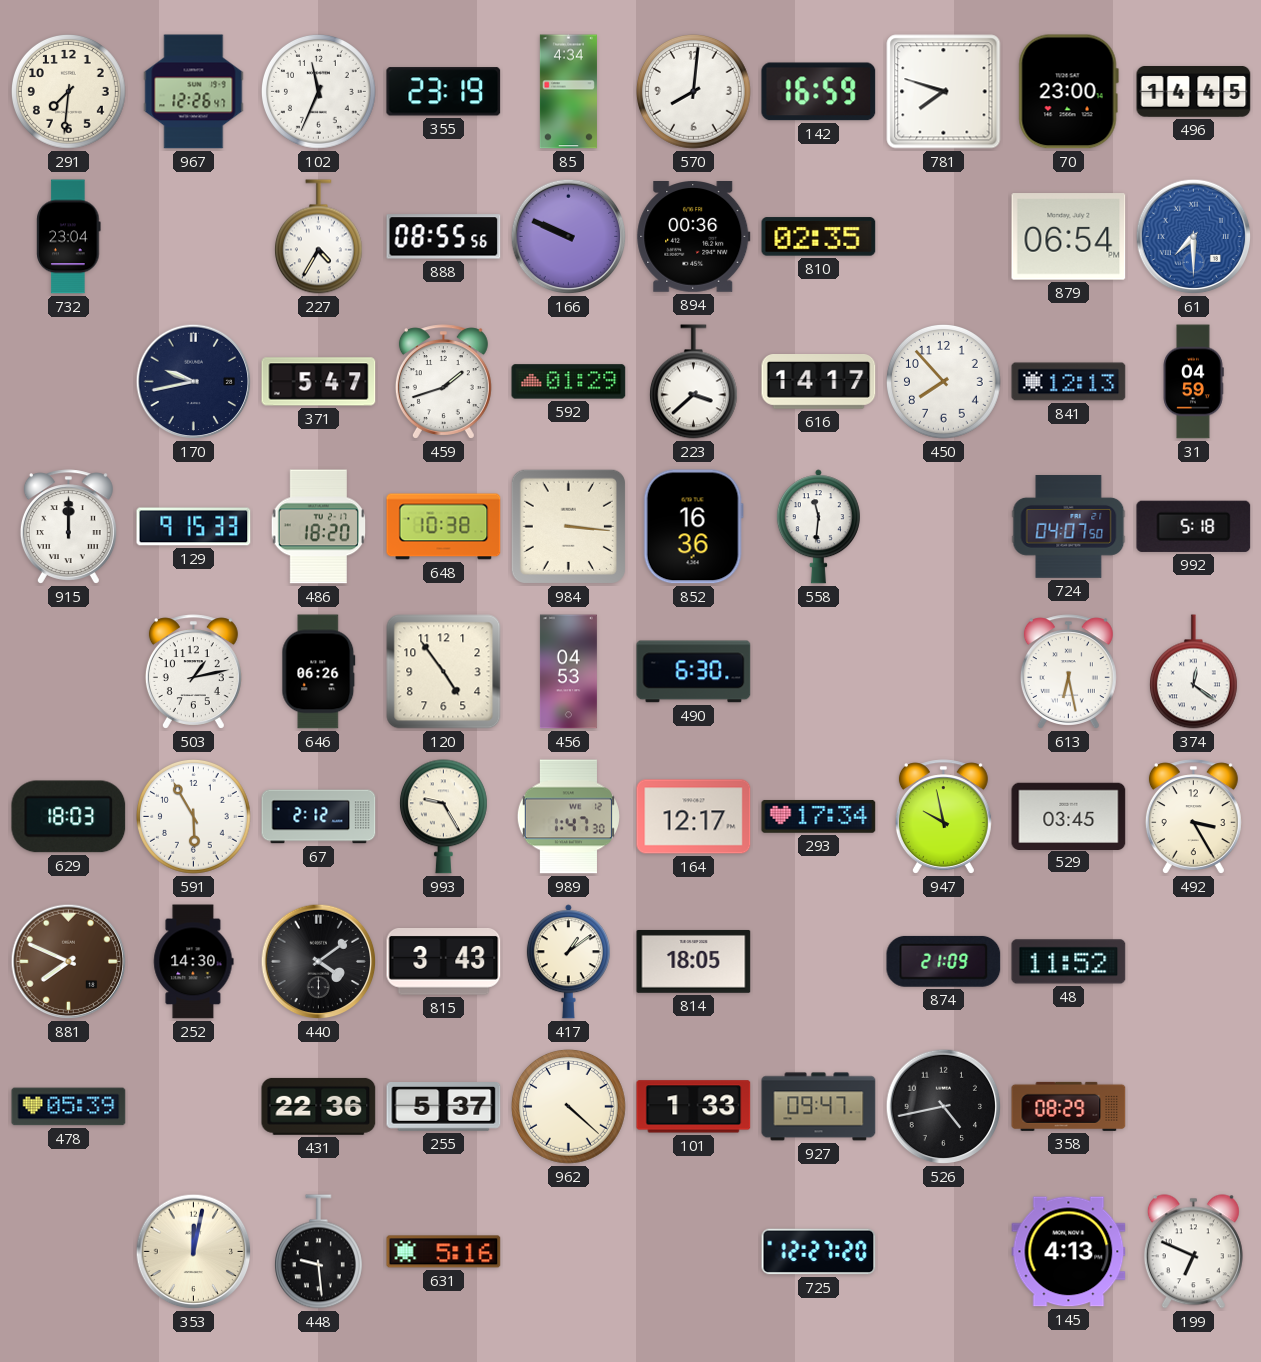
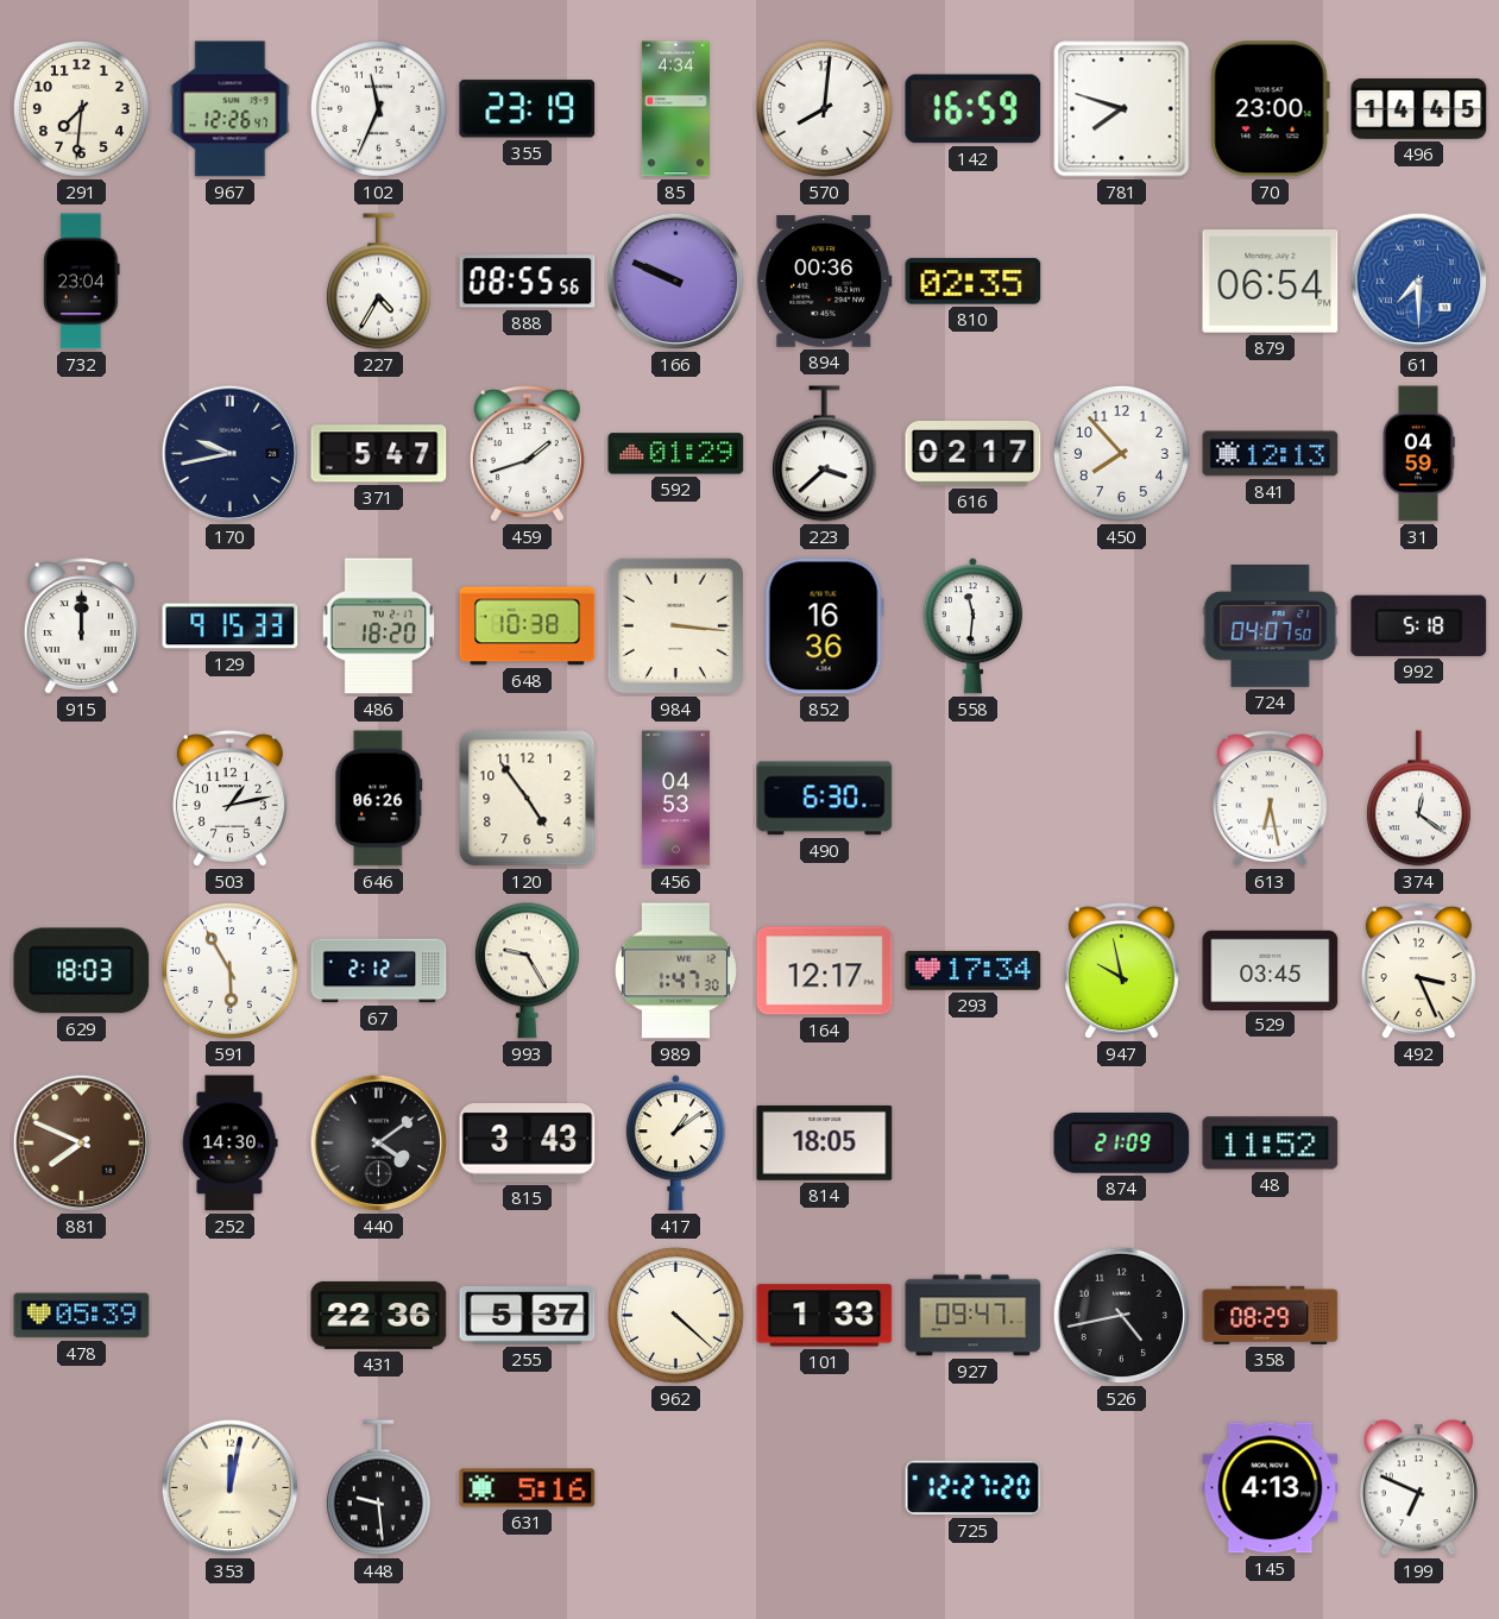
616: 14:17 -> 02:17 (974, 454)
492: 3:25 -> 3:26 (1418, 971)
